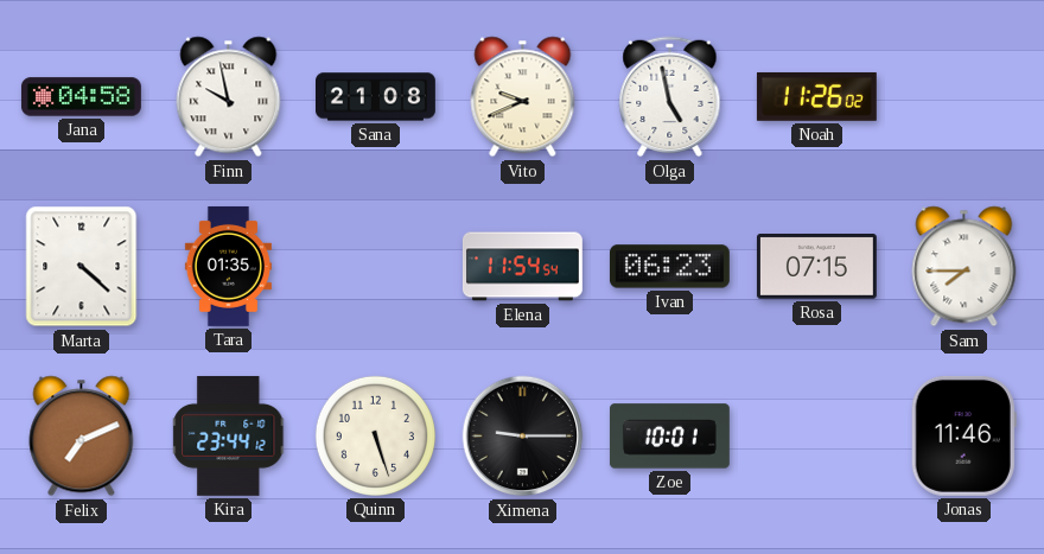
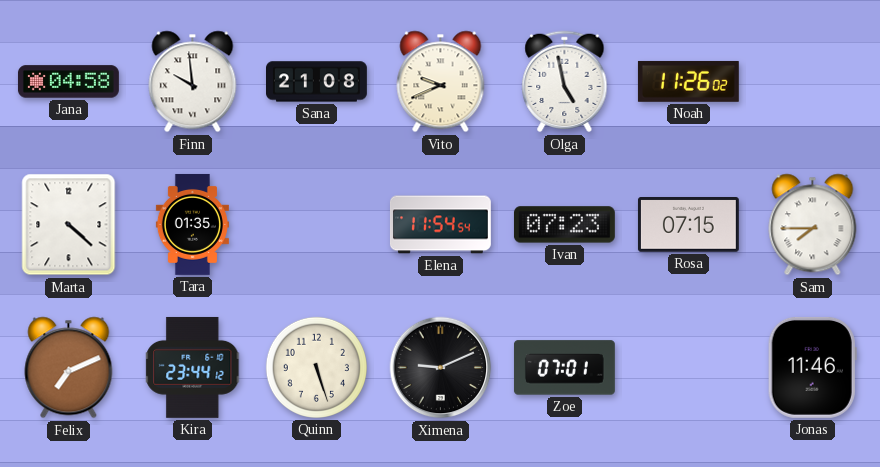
Finn: 9:58 -> 9:59 (193, 82)
Ivan: 06:23 -> 07:23 (564, 225)
Ximena: 9:15 -> 9:11 (441, 368)
Zoe: 10:01 -> 07:01 (564, 368)
